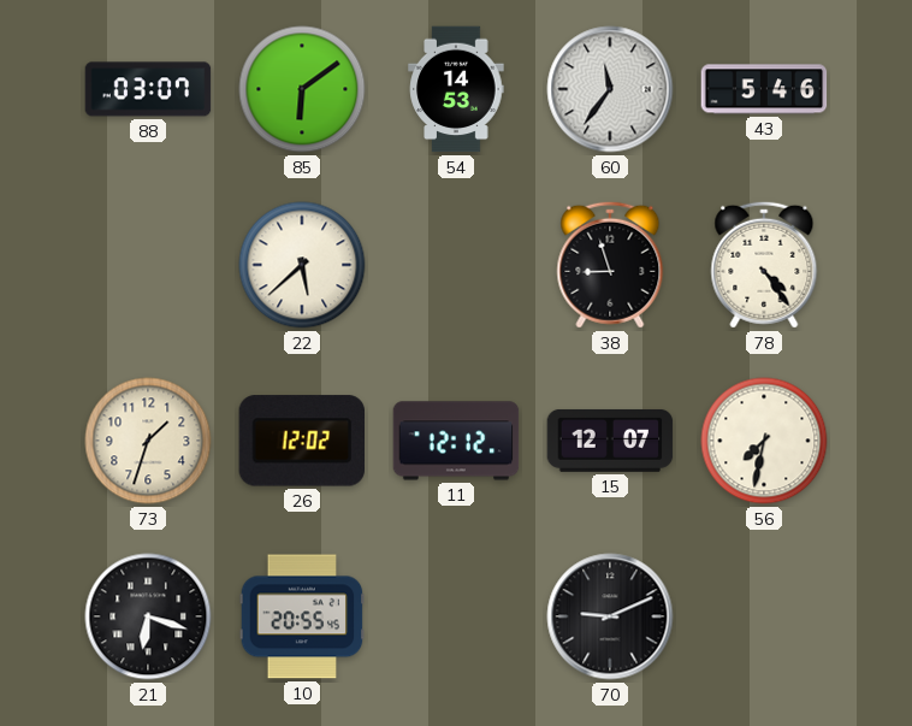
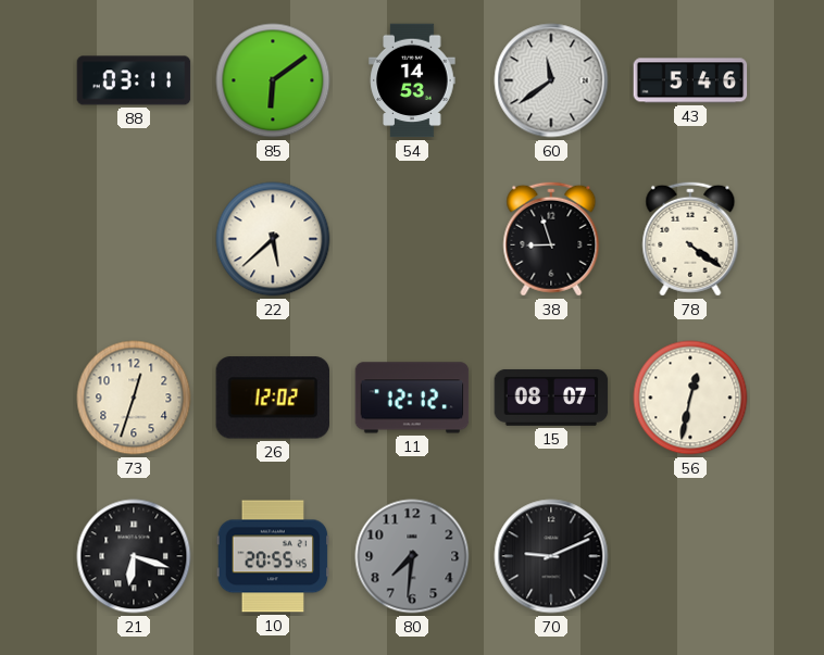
88: 03:07 -> 03:11 (134, 80)
60: 11:36 -> 11:39 (551, 80)
78: 4:24 -> 4:21 (690, 239)
73: 1:33 -> 12:33 (134, 398)
15: 12:07 -> 08:07 (551, 398)
56: 7:32 -> 12:32 (690, 398)
80: none -> 7:31 (412, 556)
